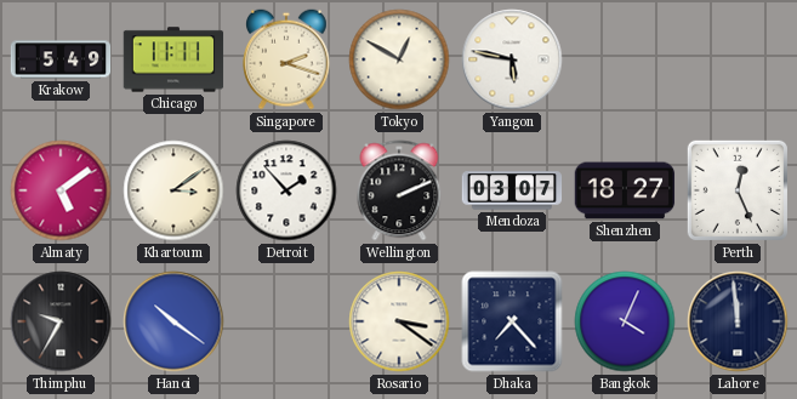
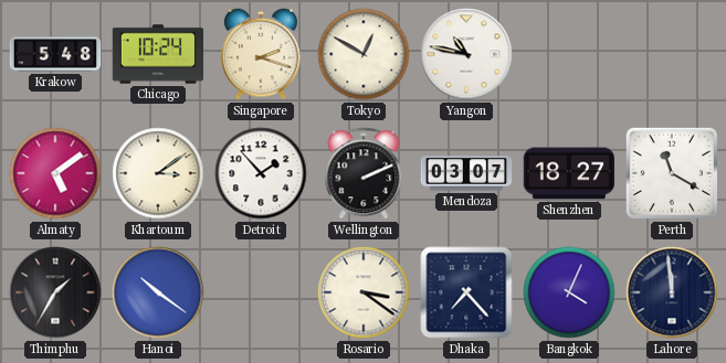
Krakow: 5:49 -> 5:48 (55, 54)
Chicago: 11:11 -> 10:24 (158, 54)
Yangon: 5:47 -> 10:47 (466, 54)
Perth: 12:26 -> 11:20 (672, 173)
Thimphu: 9:35 -> 1:35 (55, 292)
